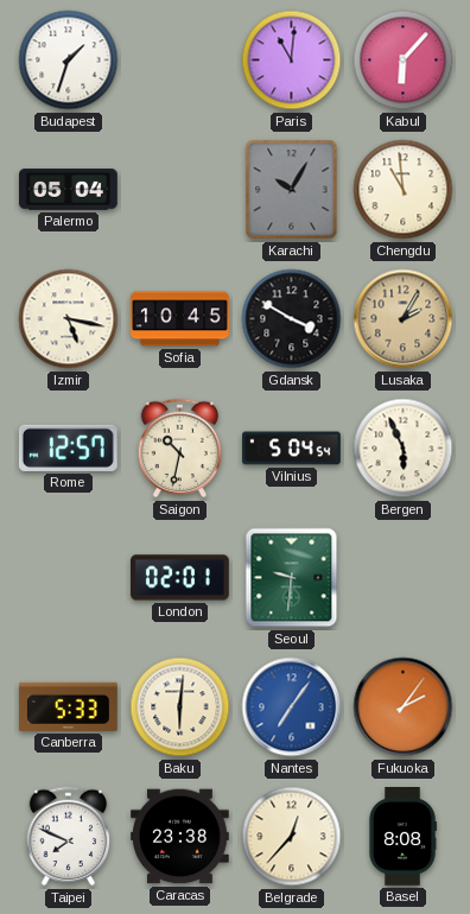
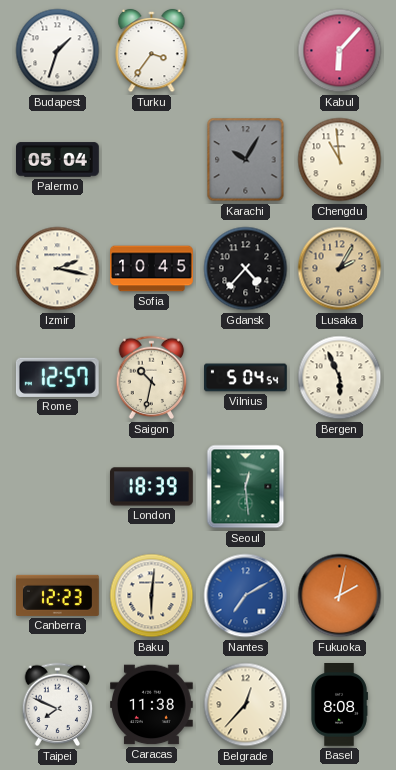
Turku: none -> 3:36 (152, 51)
Paris: 11:01 -> none (292, 61)
Izmir: 5:17 -> 2:17 (58, 269)
Gdansk: 3:50 -> 4:37 (246, 269)
London: 02:01 -> 18:39 (152, 487)
Seoul: 9:31 -> 12:29 (246, 487)
Canberra: 5:33 -> 12:23 (57, 595)
Nantes: 7:06 -> 7:10 (246, 596)
Fukuoka: 2:06 -> 2:02 (340, 596)
Caracas: 23:38 -> 11:38 (152, 705)
